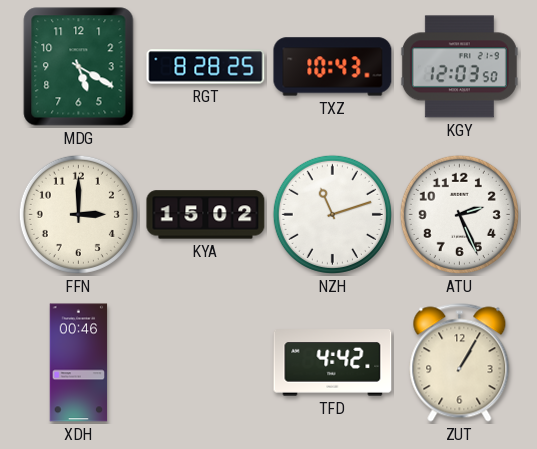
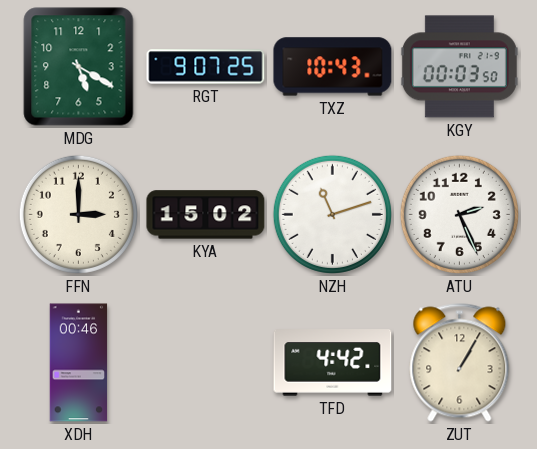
RGT: 8:28 -> 9:07 (206, 67)
KGY: 12:03 -> 00:03 (459, 67)
